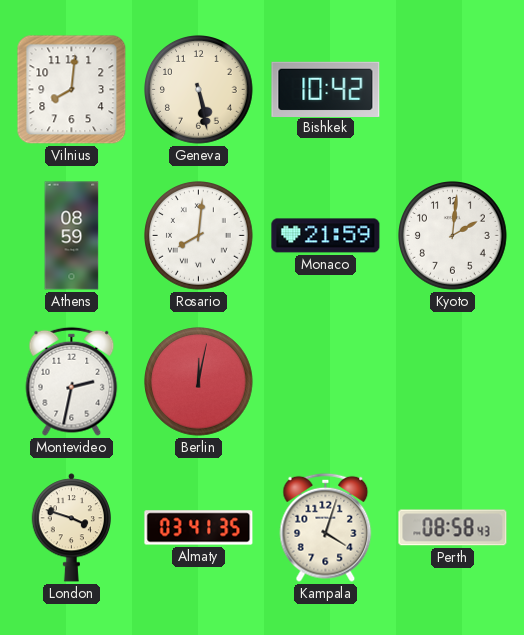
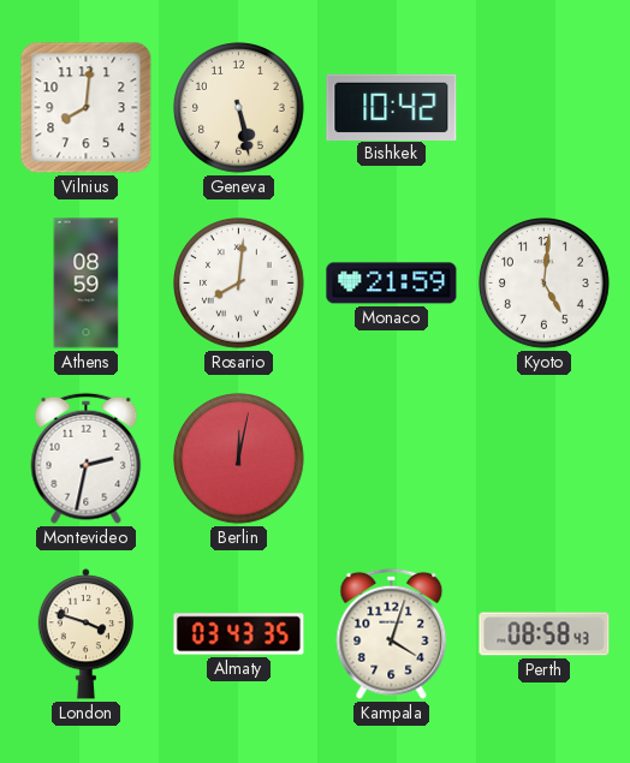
Kyoto: 2:01 -> 5:01 (545, 284)
Almaty: 03:41 -> 03:43 (239, 634)
